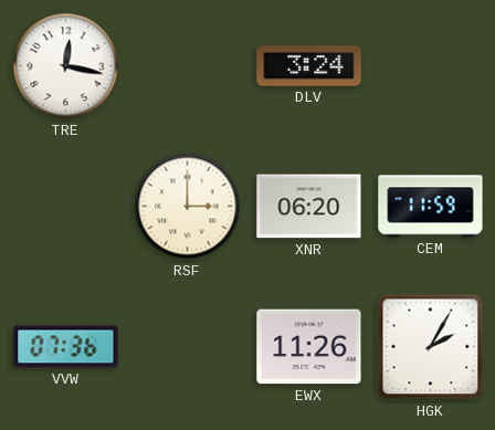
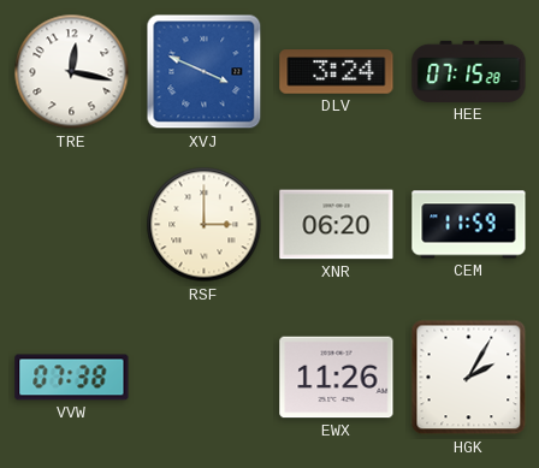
XVJ: none -> 3:49 (205, 72)
HEE: none -> 07:15 (469, 71)
VVW: 07:36 -> 07:38 (72, 378)
